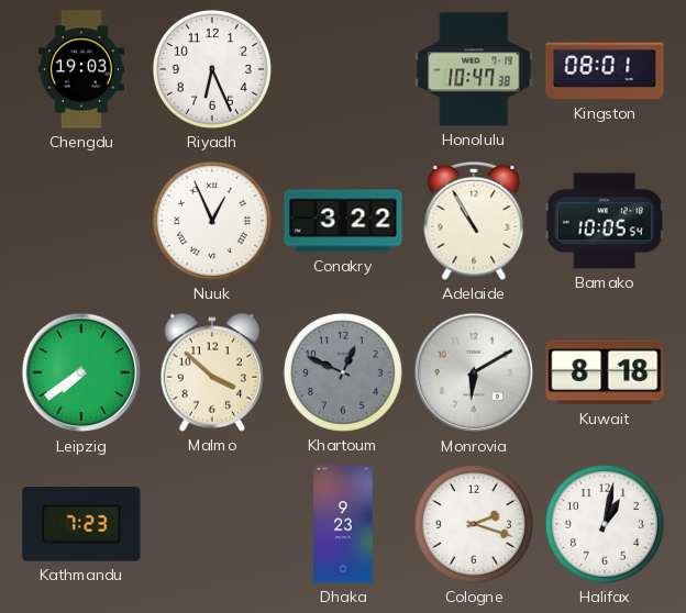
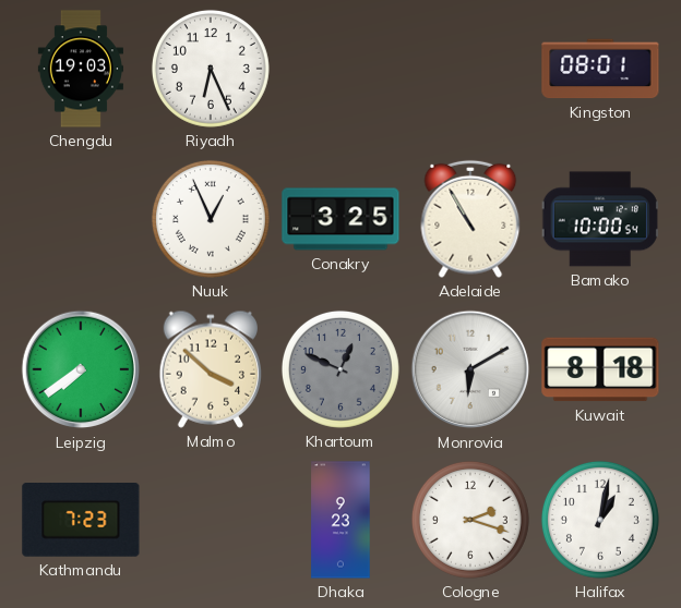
Honolulu: 10:47 -> none (474, 69)
Conakry: 3:22 -> 3:25 (340, 219)
Bamako: 10:05 -> 10:00 (600, 219)
